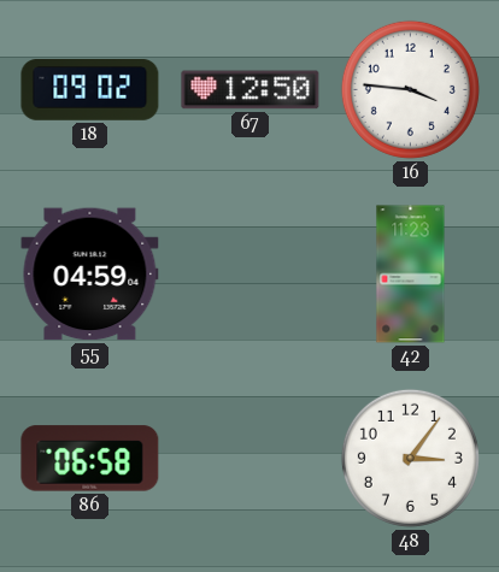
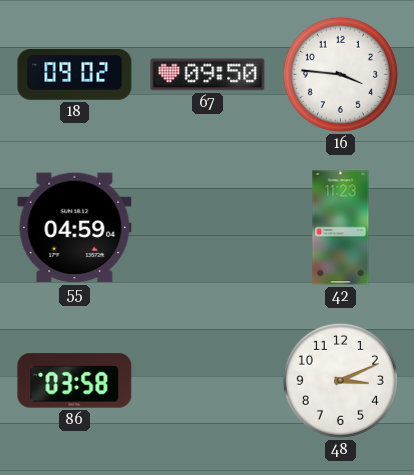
67: 12:50 -> 09:50 (208, 75)
86: 06:58 -> 03:58 (75, 381)
48: 3:06 -> 3:11 (340, 380)
